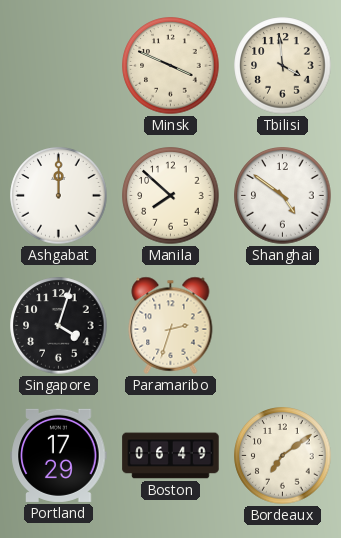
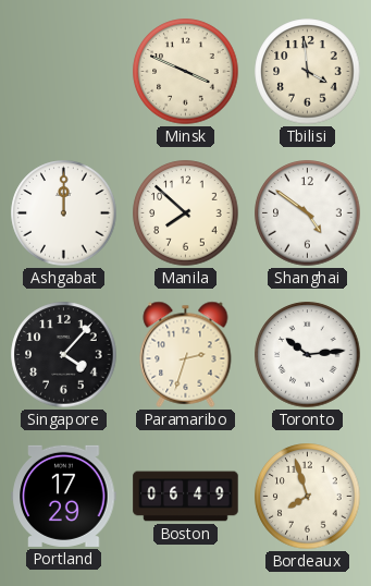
Singapore: 4:03 -> 4:07 (64, 355)
Toronto: none -> 10:14 (308, 355)
Bordeaux: 7:09 -> 7:57 (308, 497)
